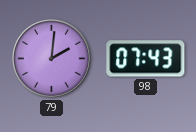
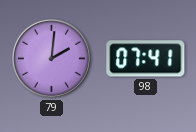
98: 07:43 -> 07:41 (146, 59)
